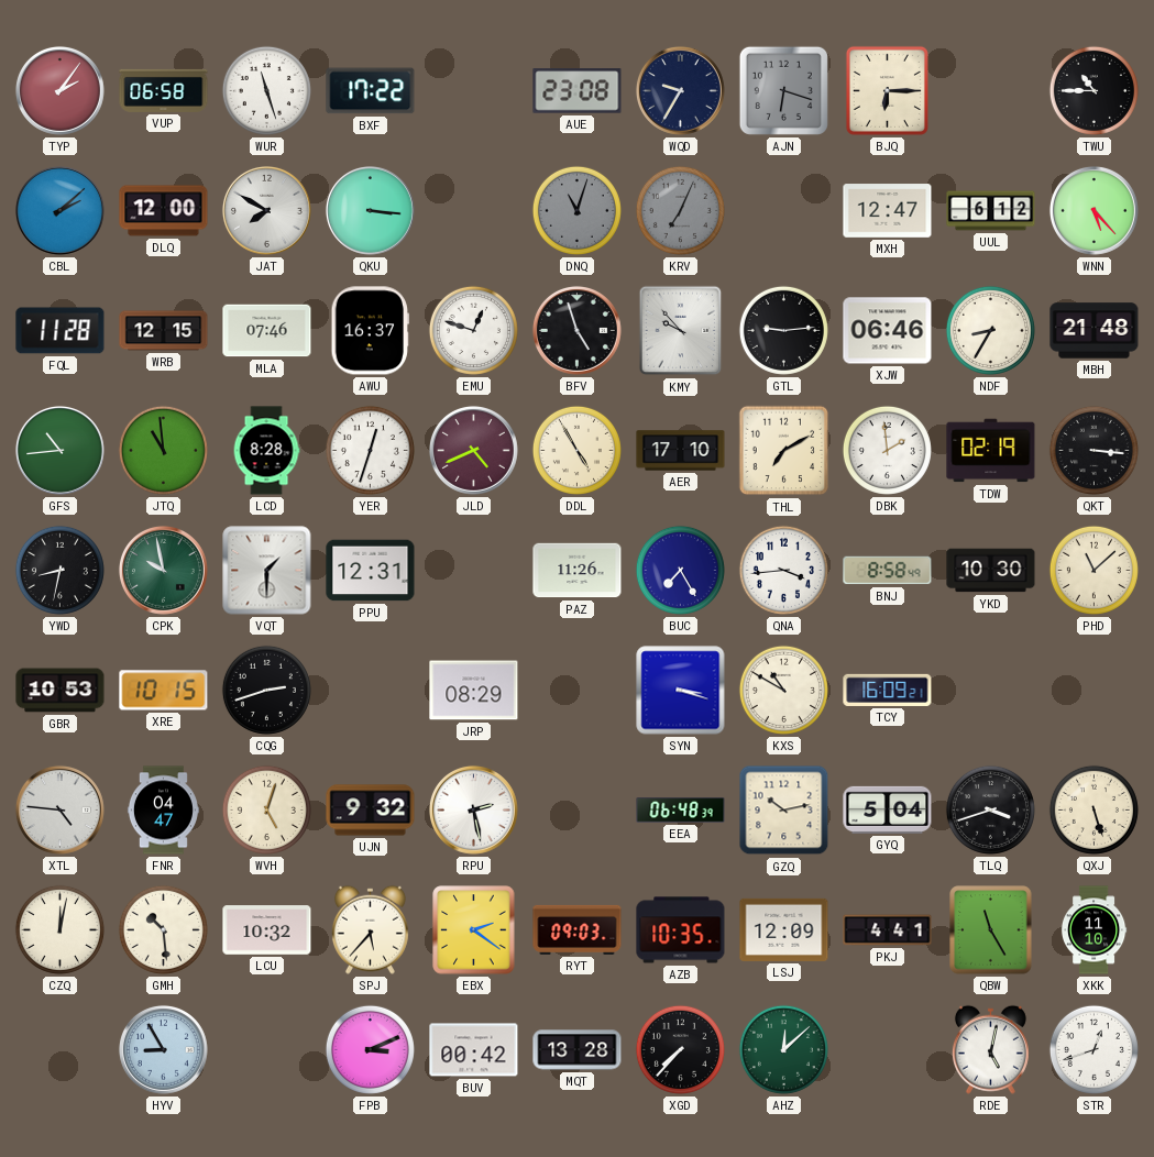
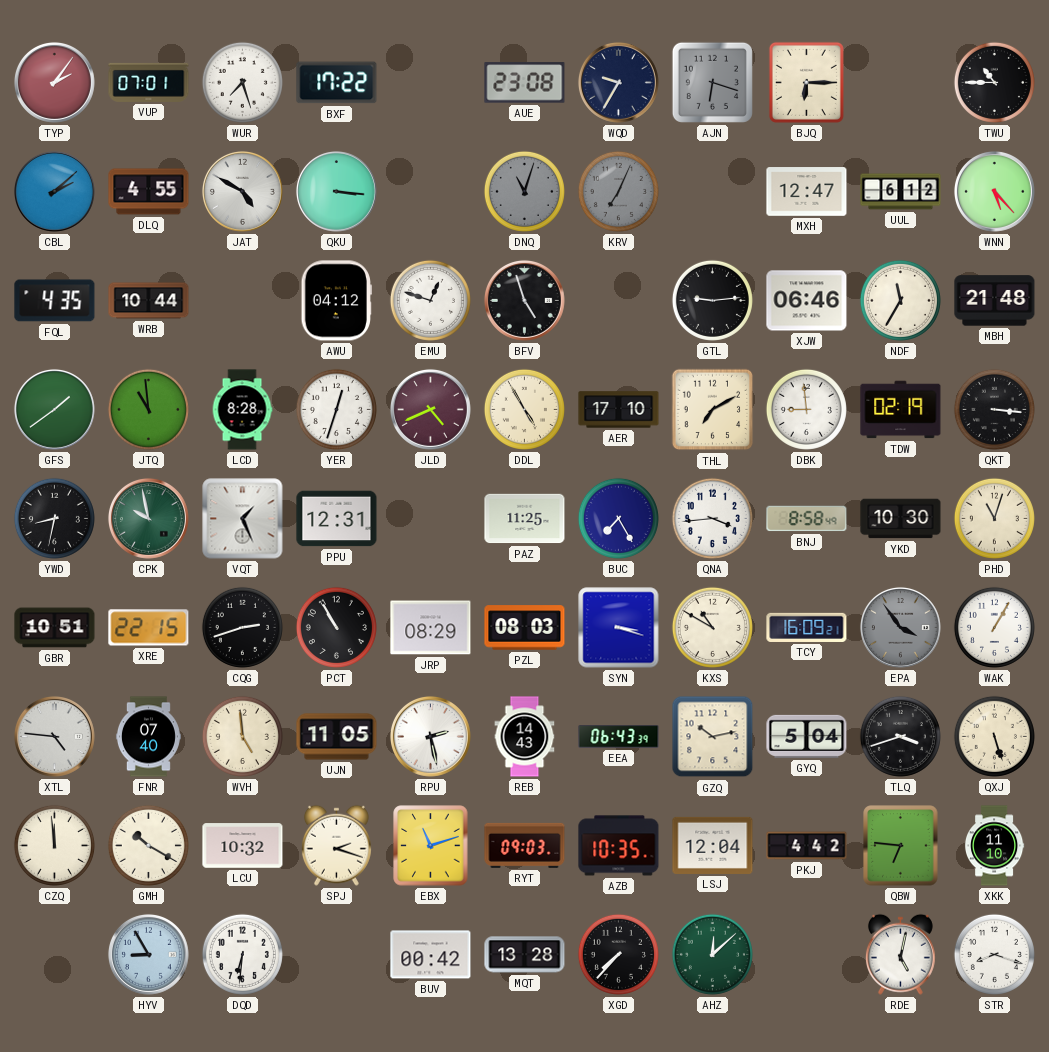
VUP: 06:58 -> 07:01 (149, 82)
WUR: 11:27 -> 7:27 (242, 82)
DLQ: 12:00 -> 4:55 (149, 192)
JAT: 7:50 -> 4:50 (242, 191)
FQL: 11:28 -> 4:35 (55, 301)
WRB: 12:15 -> 10:44 (149, 301)
MLA: 07:46 -> none (267, 331)
AWU: 16:37 -> 04:12 (336, 301)
KMY: 9:53 -> none (681, 331)
NDF: 8:35 -> 11:35 (900, 300)
GFS: 10:44 -> 1:39 (54, 409)
DBK: 1:59 -> 8:59 (806, 409)
VQT: 1:30 -> 1:26 (243, 519)
PAZ: 11:26 -> 11:25 (525, 519)
PHD: 11:08 -> 11:03 (994, 518)
GBR: 10:53 -> 10:51 (55, 628)
XRE: 10:15 -> 22:15 (149, 628)
PCT: none -> 10:55 (336, 627)
PZL: none -> 08:03 (525, 628)
EPA: none -> 3:54 (900, 627)
WAK: none -> 1:05 (994, 627)
FNR: 04:47 -> 07:40 (148, 737)
WVH: 5:03 -> 4:59 (242, 736)
UJN: 9:32 -> 11:05 (337, 737)
REB: none -> 14:43 (525, 737)
EEA: 06:48 -> 06:43 (619, 737)
CZQ: 12:02 -> 11:59 (54, 845)
GMH: 10:29 -> 10:20 (148, 845)
SPJ: 5:37 -> 2:18 (336, 845)
EBX: 2:21 -> 11:12 (431, 846)
LSJ: 12:09 -> 12:04 (713, 845)
PKJ: 4:41 -> 4:42 (807, 846)
QBW: 11:25 -> 6:46 (901, 846)
DQD: none -> 6:31 (242, 954)
FPB: 3:11 -> none (370, 1049)
STR: 12:42 -> 8:18 (994, 954)
